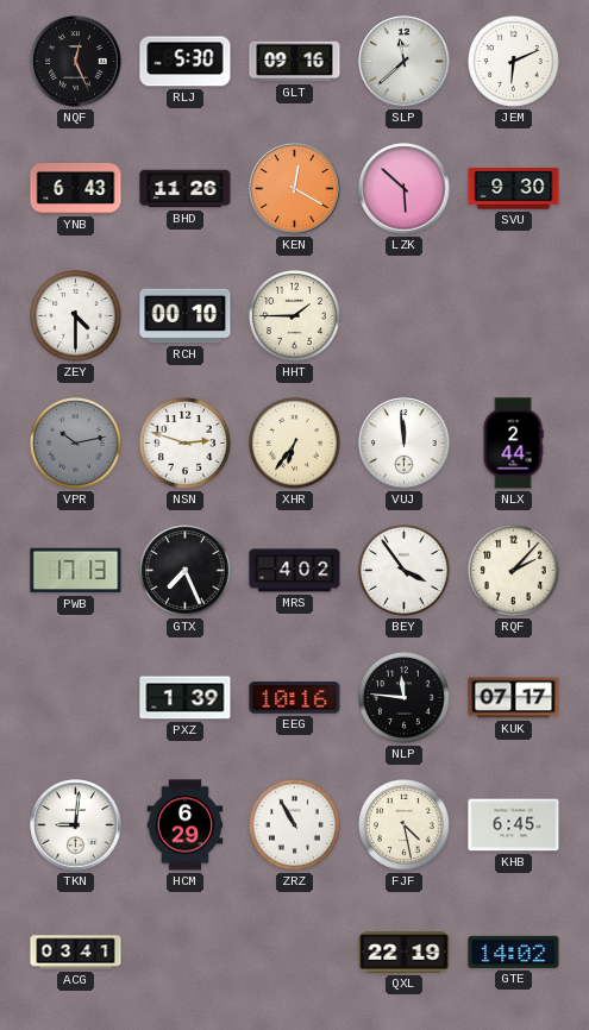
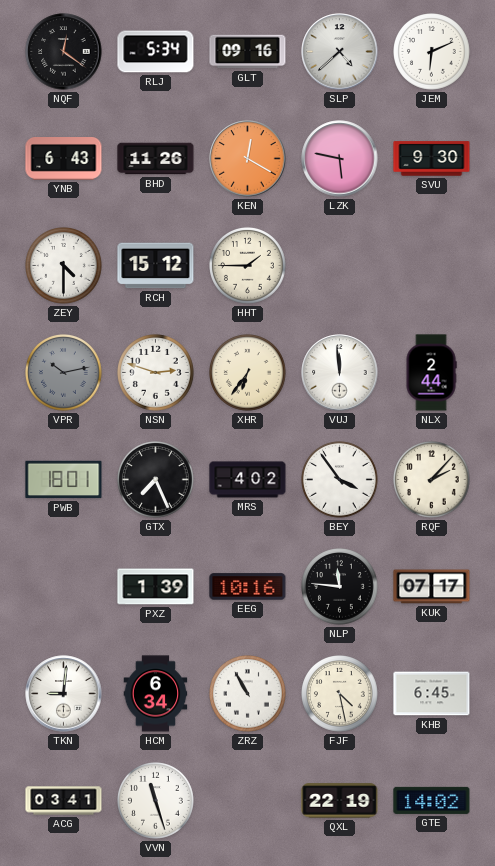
NQF: 12:26 -> 12:21 (64, 52)
RLJ: 5:30 -> 5:34 (156, 52)
SLP: 11:38 -> 4:38 (340, 52)
LZK: 5:52 -> 5:47 (340, 159)
RCH: 00:10 -> 15:12 (156, 266)
PWB: 17:13 -> 18:01 (64, 480)
HCM: 6:29 -> 6:34 (156, 694)
VVN: none -> 11:27 (156, 801)
